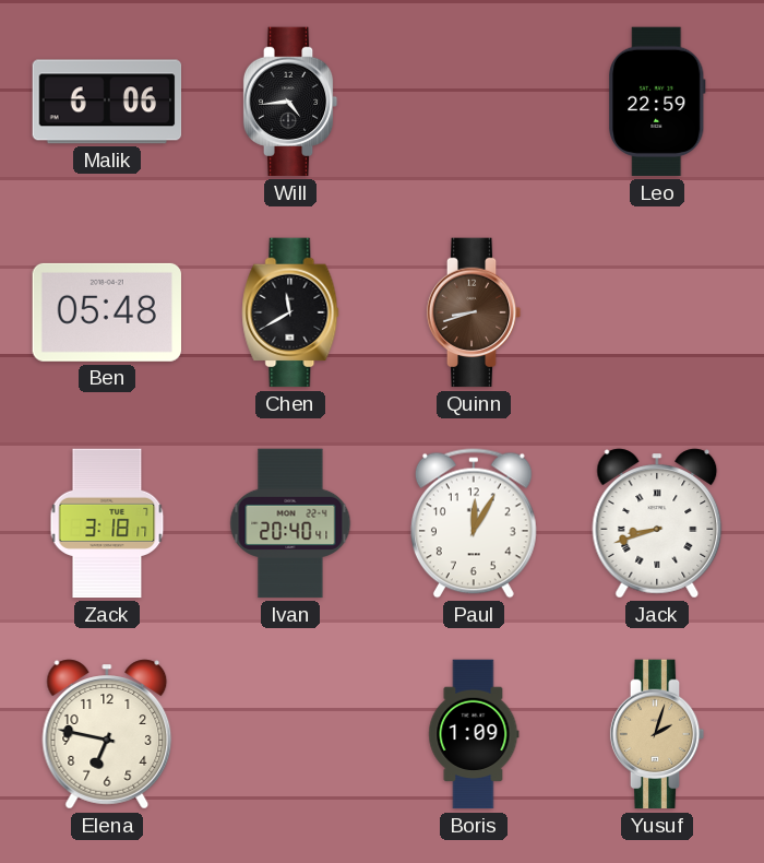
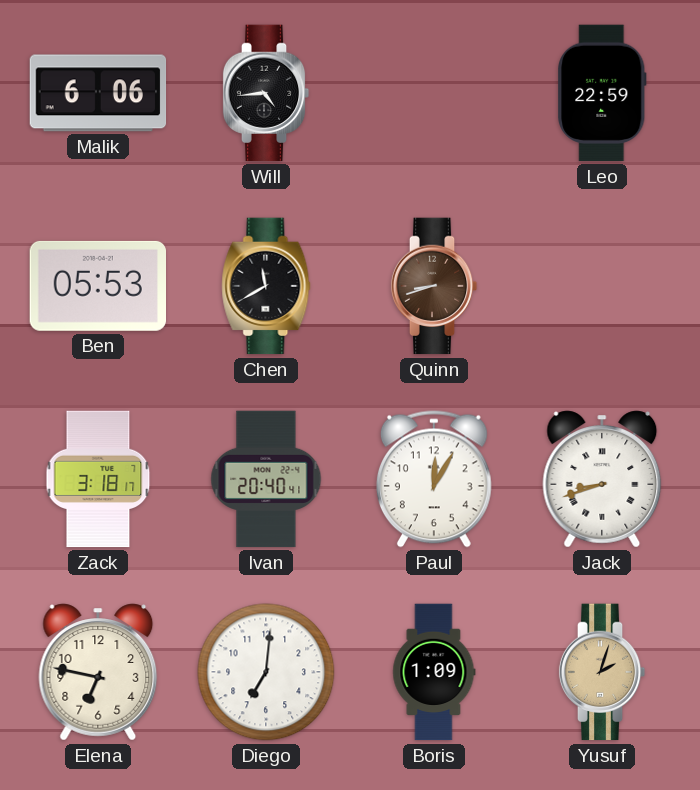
Ben: 05:48 -> 05:53 (97, 286)
Diego: none -> 7:01 (266, 672)
